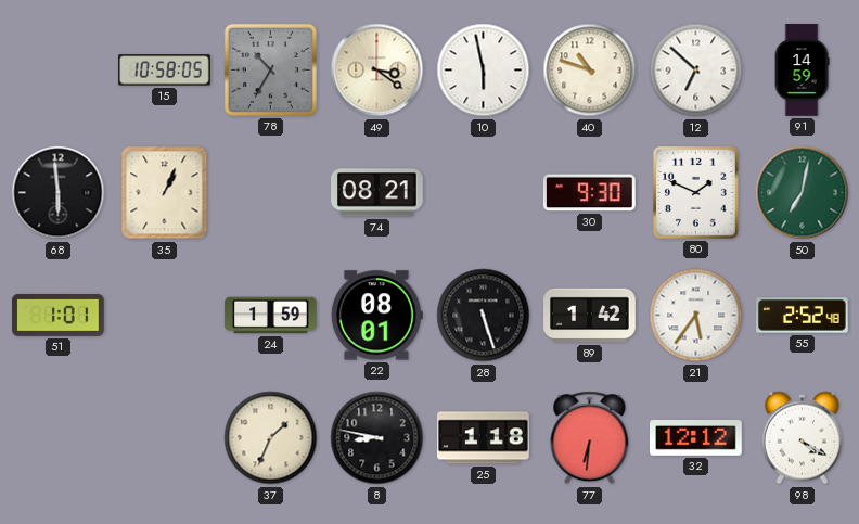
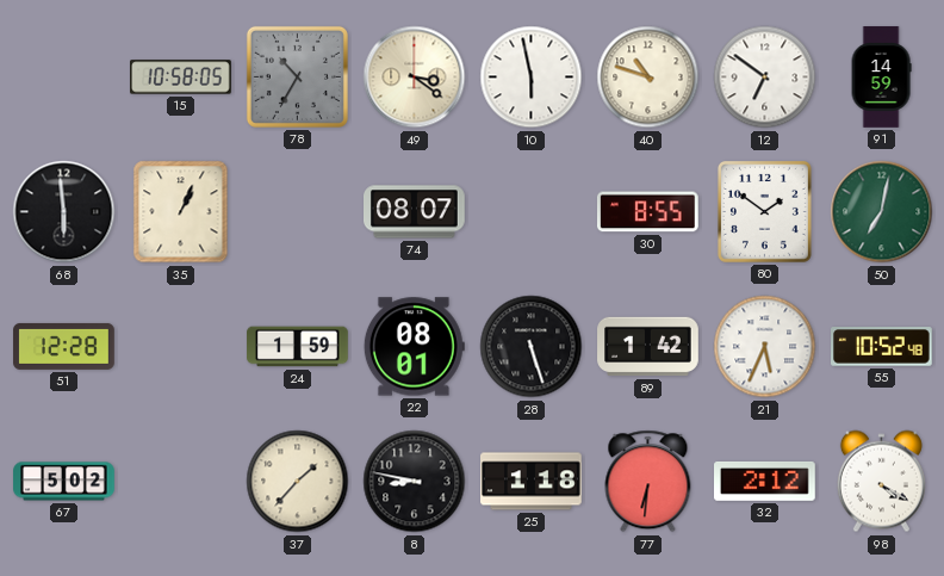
12: 6:52 -> 6:51 (765, 78)
74: 08:21 -> 08:07 (415, 212)
30: 9:30 -> 8:55 (647, 212)
80: 1:49 -> 1:51 (764, 211)
51: 1:01 -> 12:28 (64, 346)
21: 5:36 -> 5:34 (765, 347)
55: 2:52 -> 10:52 (882, 347)
67: none -> 5:02 (64, 482)
37: 1:34 -> 1:37 (298, 482)
32: 12:12 -> 2:12 (765, 481)
